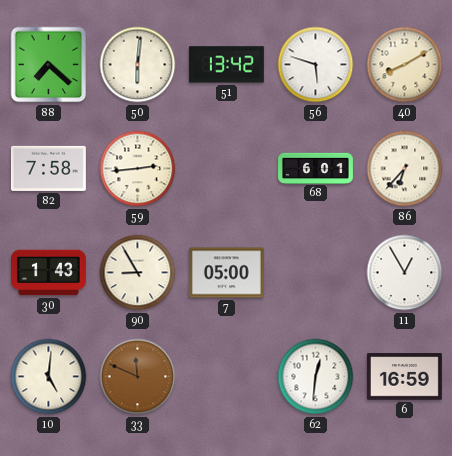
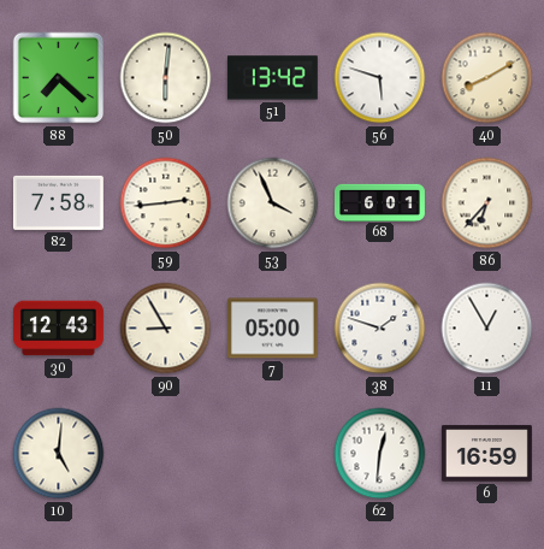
53: none -> 3:56 (273, 203)
30: 1:43 -> 12:43 (58, 329)
38: none -> 1:48 (380, 329)
33: 11:49 -> none (138, 377)
